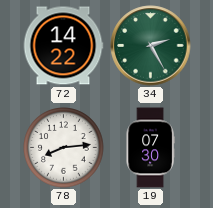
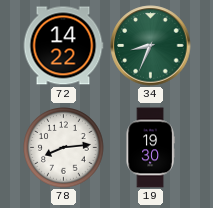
34: 2:25 -> 8:34 (151, 46)
19: 07:30 -> 19:30 (150, 148)
